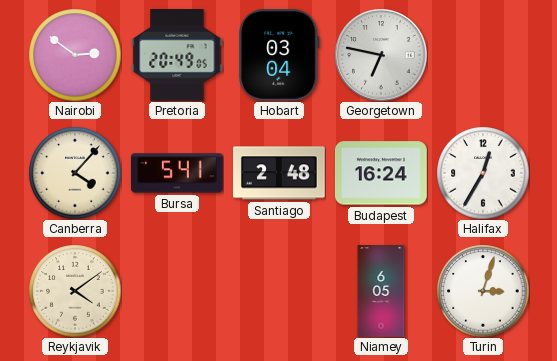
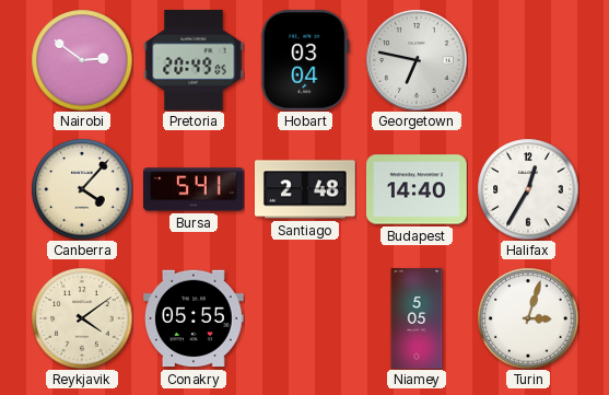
Budapest: 16:24 -> 14:40 (418, 189)
Conakry: none -> 05:55 (195, 318)
Niamey: 6:05 -> 5:05 (417, 318)
